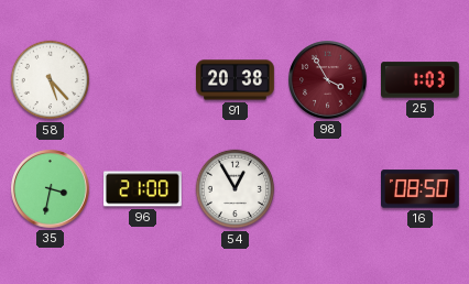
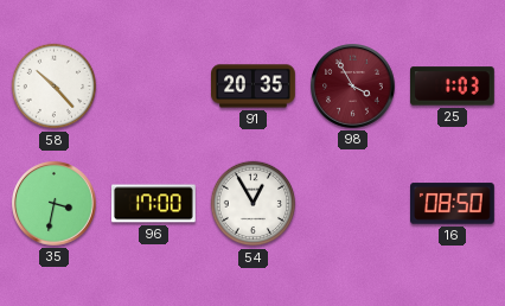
58: 5:23 -> 10:23 (55, 87)
91: 20:38 -> 20:35 (254, 87)
96: 21:00 -> 17:00 (154, 204)
